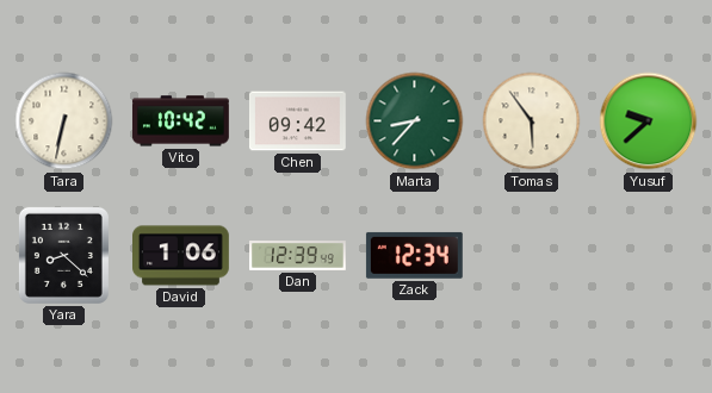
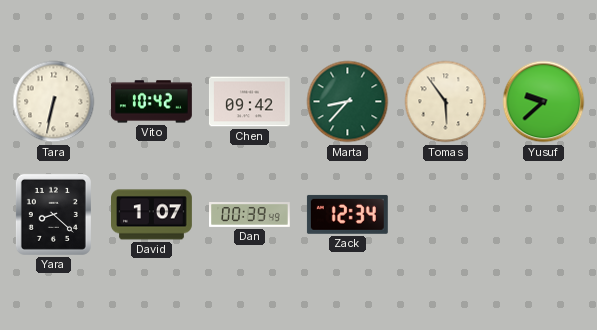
David: 1:06 -> 1:07 (152, 215)
Dan: 12:39 -> 00:39 (250, 215)
